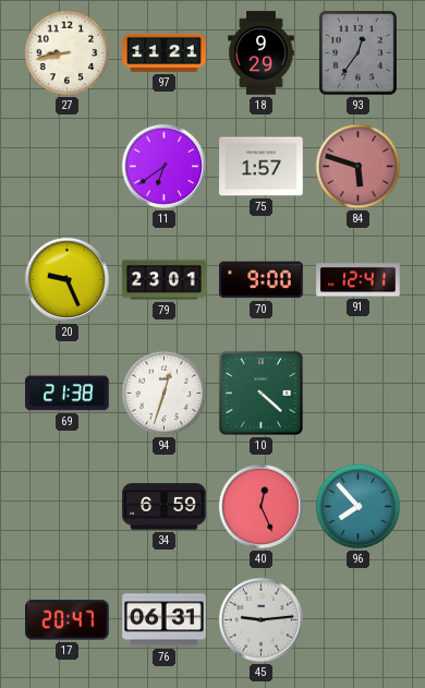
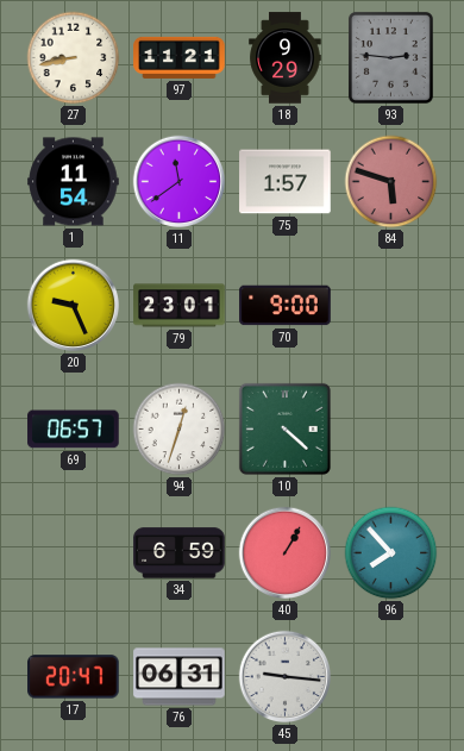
93: 12:36 -> 2:46 (390, 57)
1: none -> 11:54 (74, 182)
11: 6:39 -> 11:39 (180, 182)
91: 12:41 -> none (359, 280)
69: 21:38 -> 06:57 (74, 430)
40: 12:26 -> 1:05 (286, 553)
45: 9:14 -> 9:16 (286, 677)
